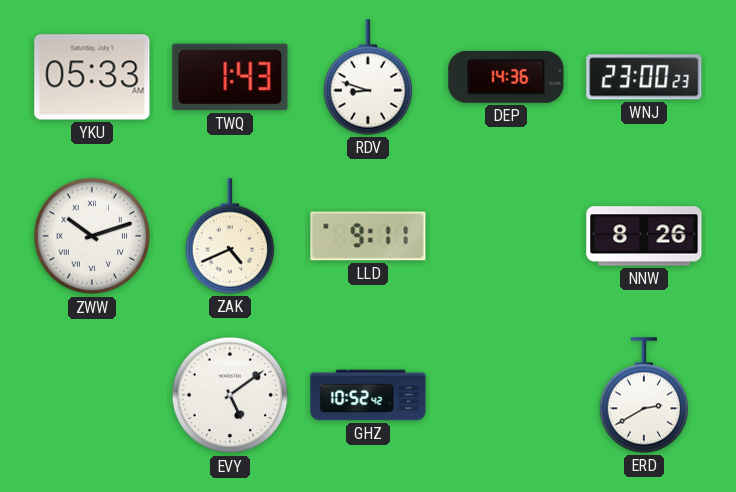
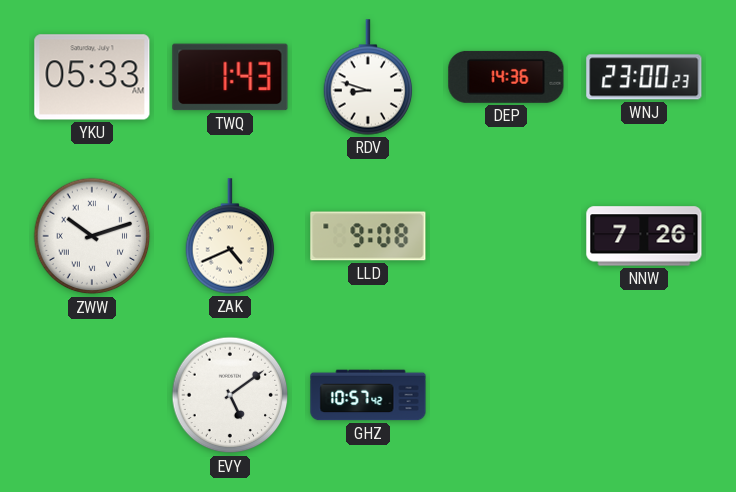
LLD: 9:11 -> 9:08 (368, 236)
NNW: 8:26 -> 7:26 (644, 236)
GHZ: 10:52 -> 10:57 (368, 395)
ERD: 2:40 -> none (644, 395)
